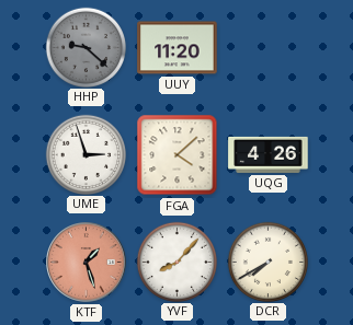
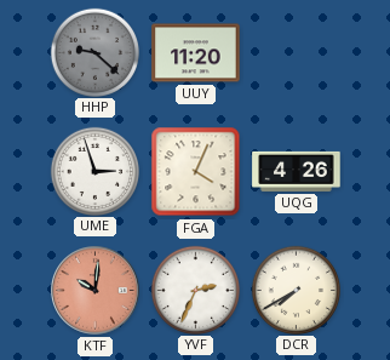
FGA: 4:08 -> 4:04 (196, 172)
KTF: 1:27 -> 10:01 (96, 291)
YVF: 8:07 -> 2:34 (195, 290)
